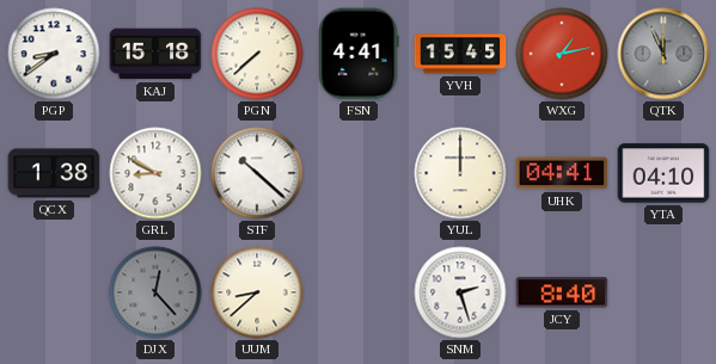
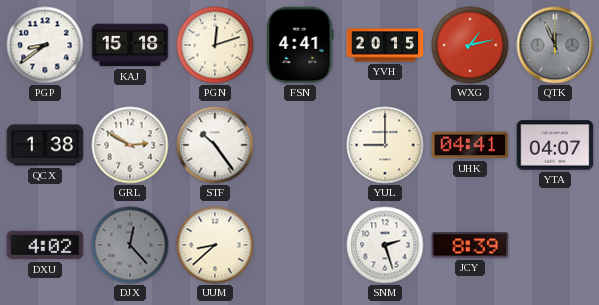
PGN: 7:38 -> 12:12 (215, 45)
YVH: 15:45 -> 20:15 (385, 45)
GRL: 8:50 -> 2:50 (130, 145)
STF: 10:22 -> 10:24 (215, 145)
YUL: 12:00 -> 9:00 (385, 145)
YTA: 04:10 -> 04:07 (555, 145)
DXU: none -> 4:02 (45, 245)
JCY: 8:40 -> 8:39 (470, 245)
